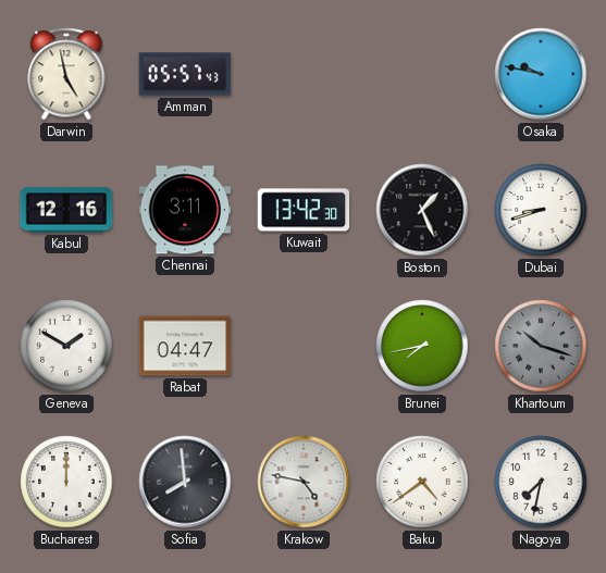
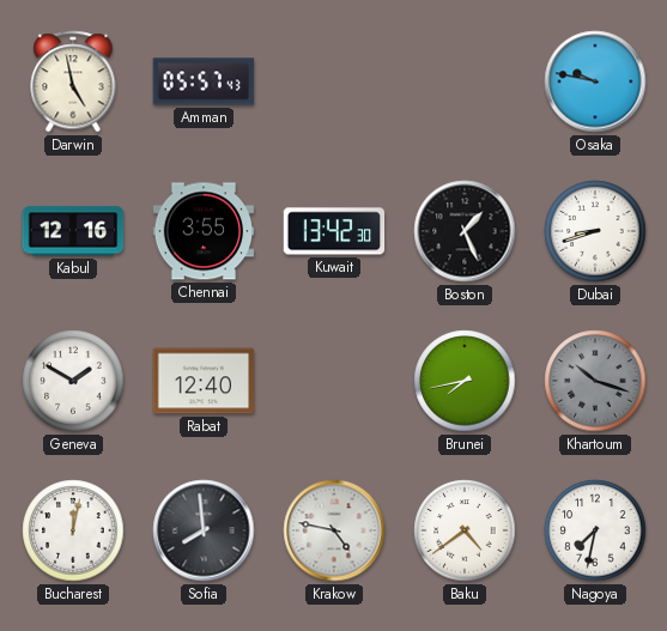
Chennai: 3:11 -> 3:55 (204, 231)
Rabat: 04:47 -> 12:40 (204, 381)
Bucharest: 12:00 -> 12:02 (73, 530)
